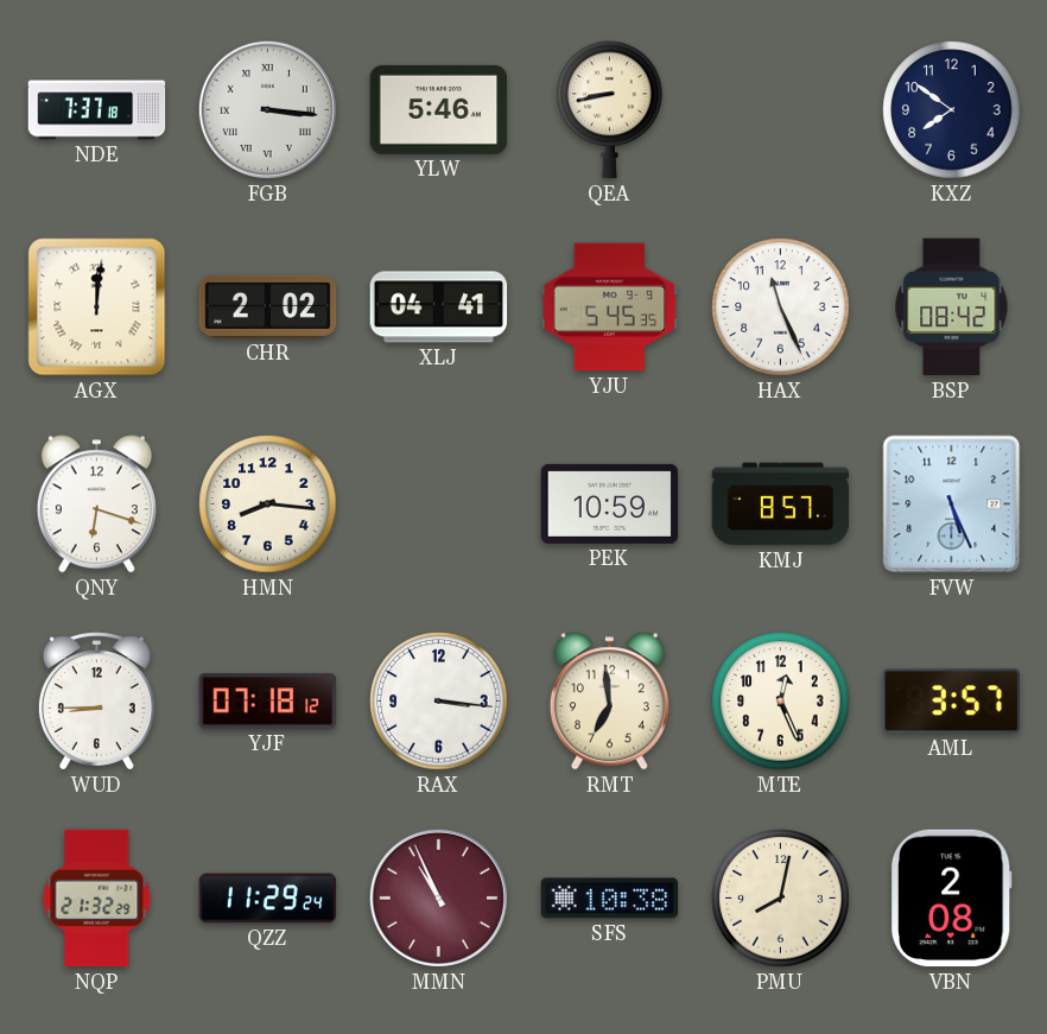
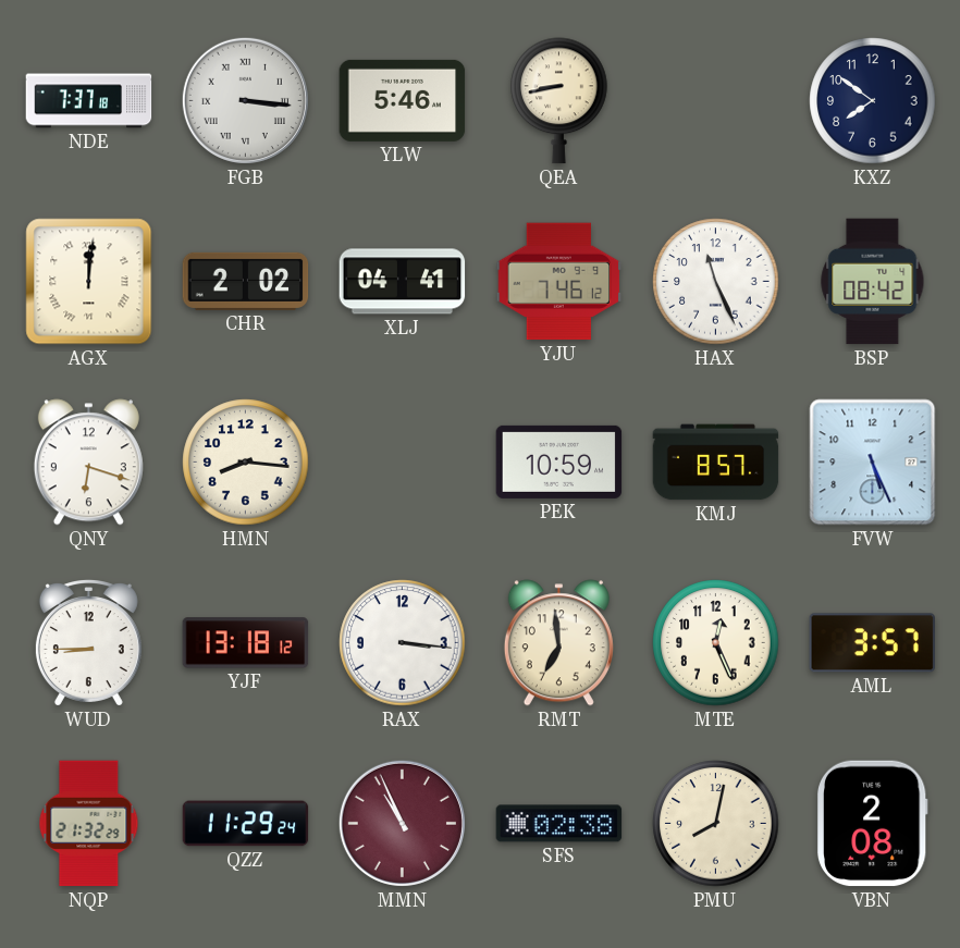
YJU: 5:45 -> 7:46 (559, 282)
YJF: 07:18 -> 13:18 (246, 643)
SFS: 10:38 -> 02:38 (559, 824)
